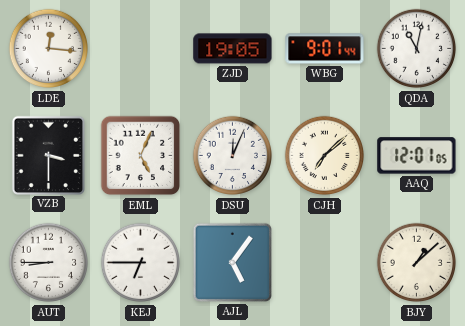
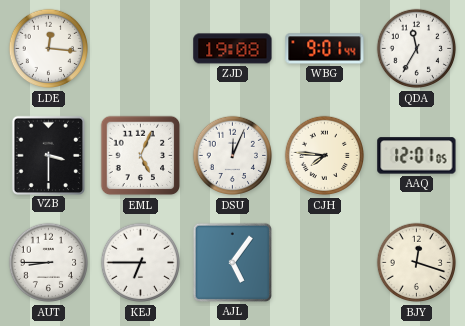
ZJD: 19:05 -> 19:08 (233, 49)
QDA: 11:02 -> 11:35 (417, 49)
CJH: 7:08 -> 7:46 (325, 156)
BJY: 1:08 -> 12:18 (417, 263)
